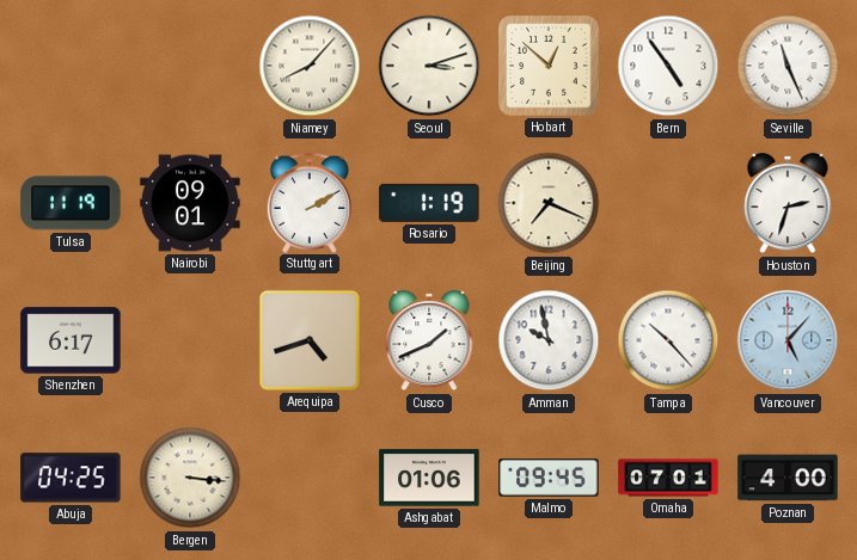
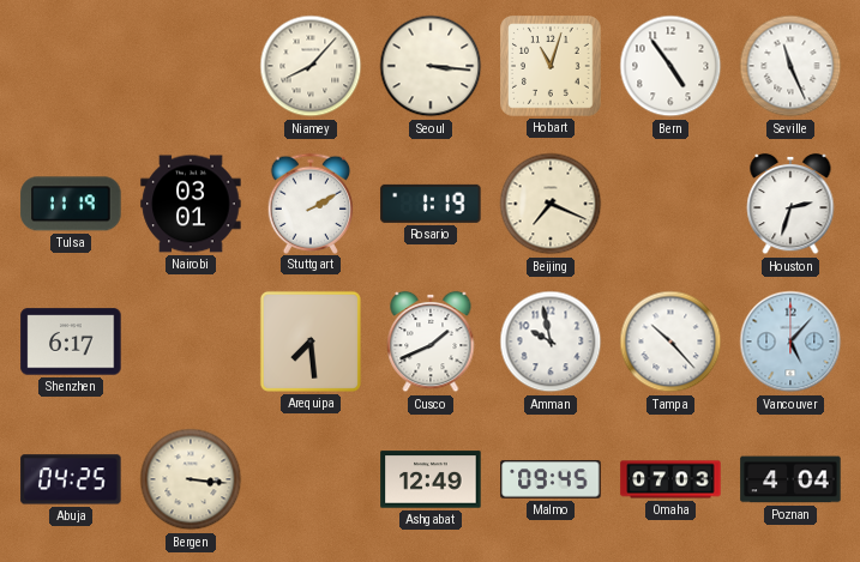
Seoul: 3:12 -> 3:16 (431, 66)
Hobart: 12:52 -> 11:03 (552, 67)
Nairobi: 09:01 -> 03:01 (191, 204)
Arequipa: 4:42 -> 7:29 (311, 342)
Ashgabat: 01:06 -> 12:49 (431, 479)
Omaha: 07:01 -> 07:03 (670, 479)
Poznan: 4:00 -> 4:04 (790, 479)
